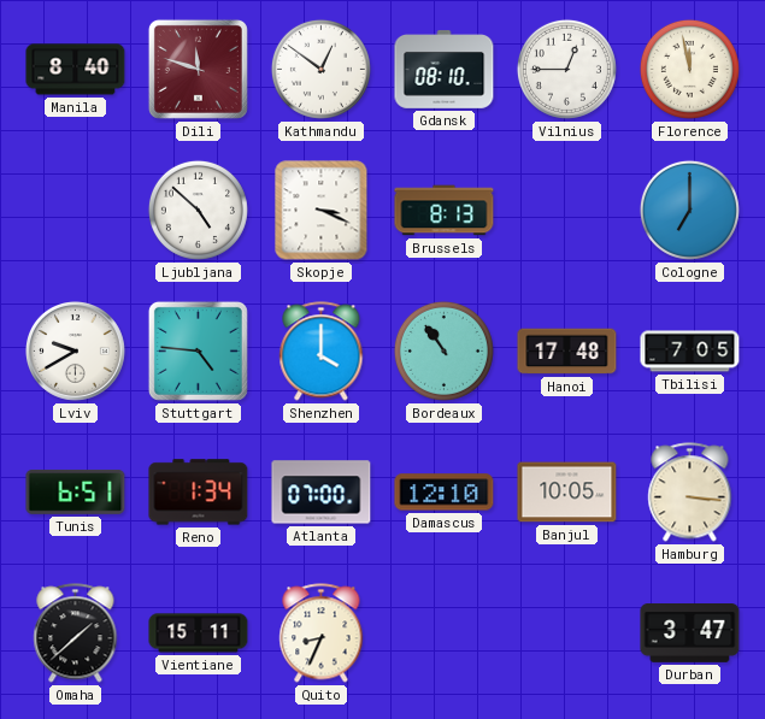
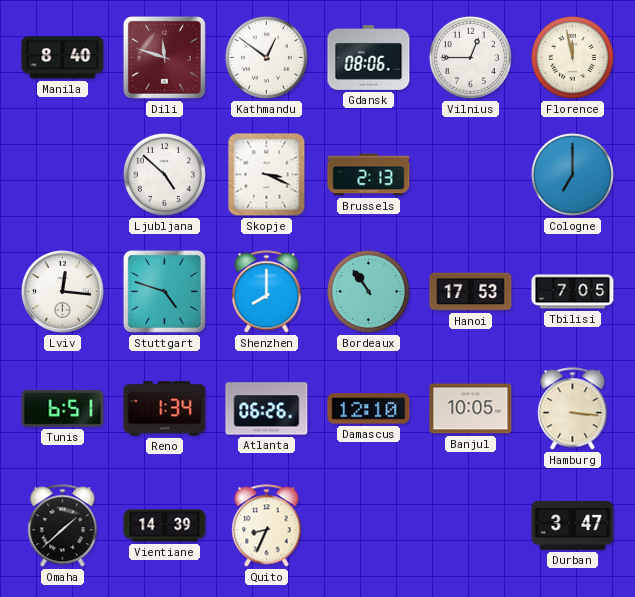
Gdansk: 08:10 -> 08:06 (369, 58)
Brussels: 8:13 -> 2:13 (369, 175)
Lviv: 9:40 -> 12:16 (63, 292)
Stuttgart: 4:46 -> 4:48 (164, 291)
Shenzhen: 4:00 -> 8:00 (267, 292)
Hanoi: 17:48 -> 17:53 (471, 292)
Atlanta: 07:00 -> 06:26 (267, 409)
Vientiane: 15:11 -> 14:39 (165, 526)
